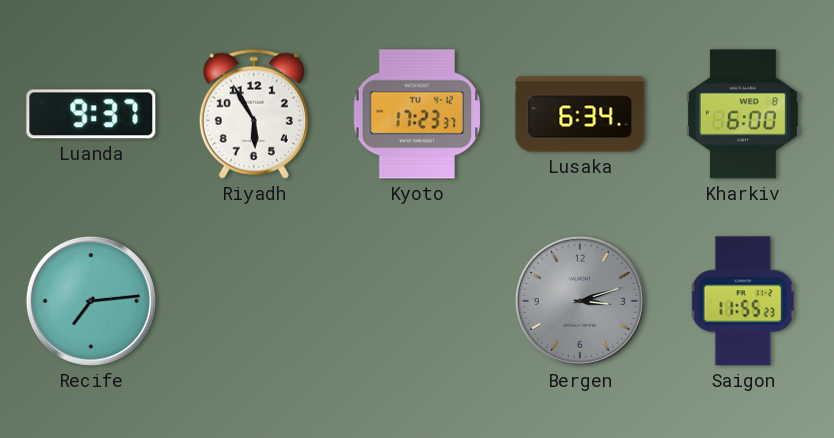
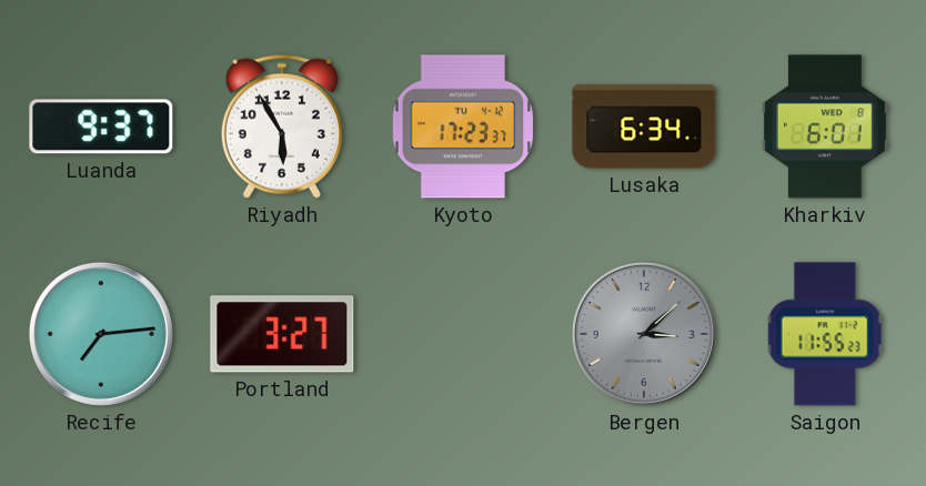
Kharkiv: 6:00 -> 6:01 (825, 126)
Portland: none -> 3:27 (282, 334)
Bergen: 3:12 -> 3:08 (644, 334)
